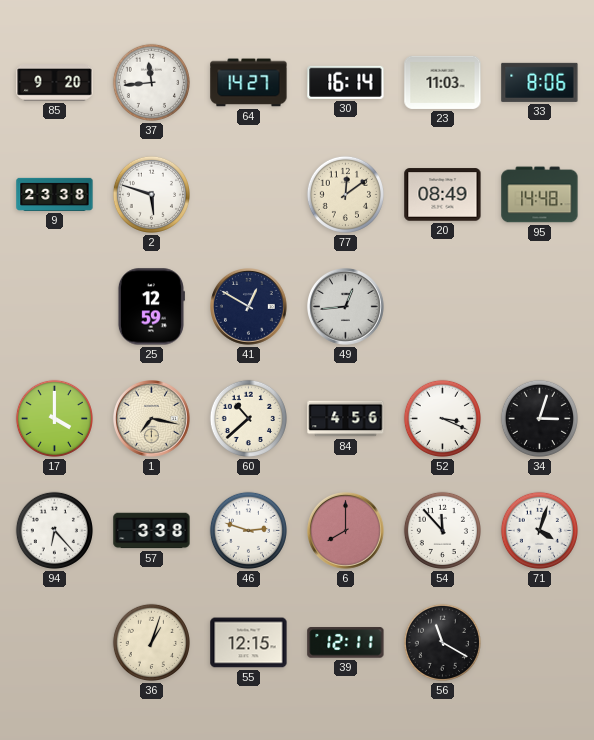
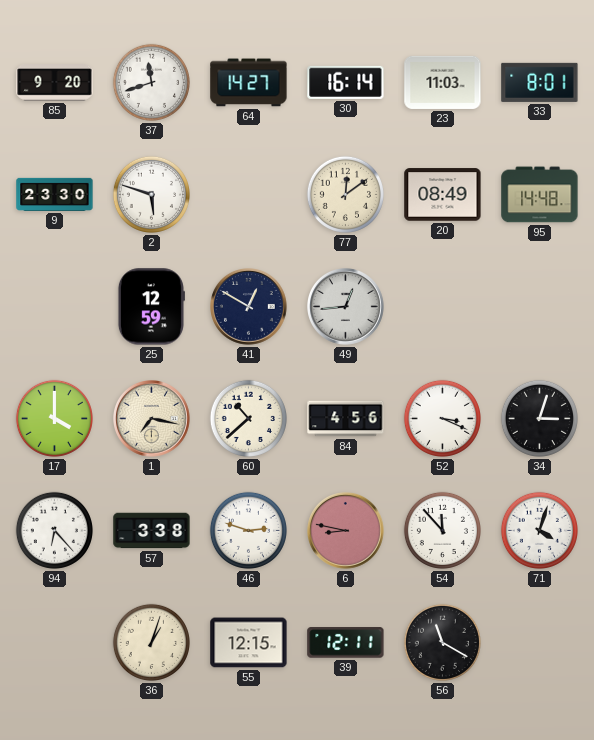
37: 11:44 -> 11:42 (151, 82)
33: 8:06 -> 8:01 (540, 82)
9: 23:38 -> 23:30 (55, 194)
6: 8:00 -> 8:47 (346, 531)
